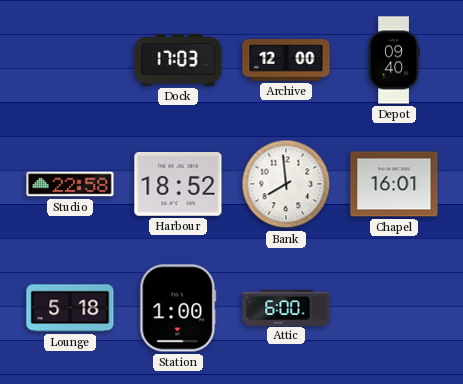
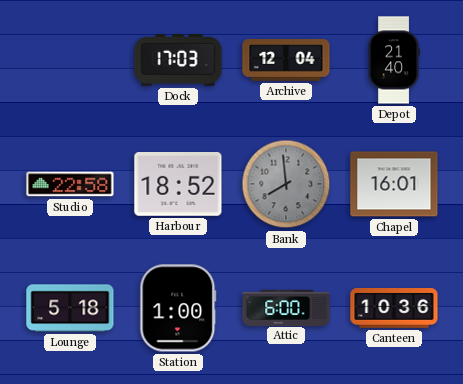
Archive: 12:00 -> 12:04 (286, 60)
Depot: 09:40 -> 21:40 (394, 60)
Bank dial: white -> grey (286, 184)
Canteen: none -> 10:36 (394, 309)
